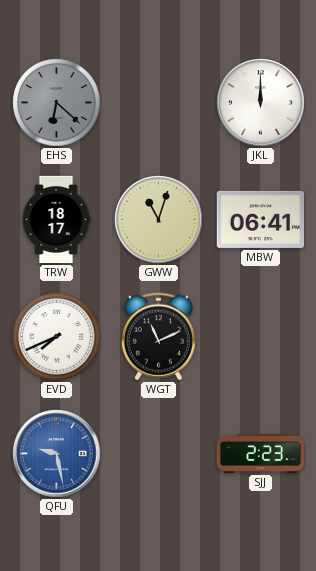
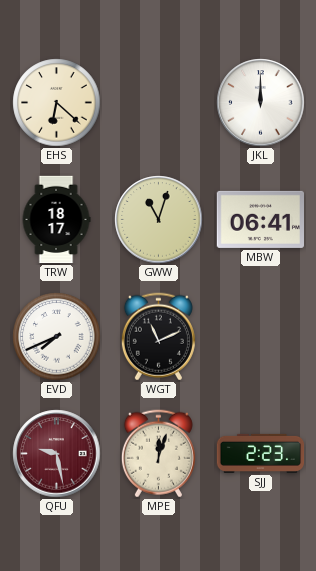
EHS dial: grey -> cream (57, 103)
QFU dial: blue -> burgundy (57, 454)
MPE: none -> 12:03 (158, 454)
